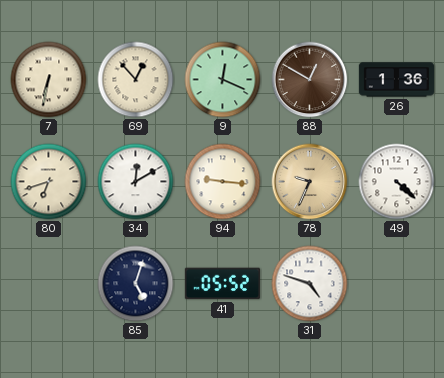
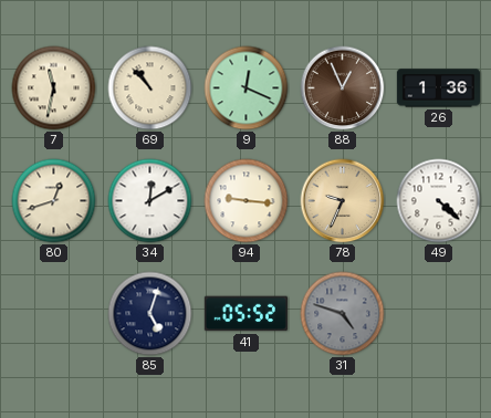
7: 6:32 -> 11:32 (54, 88)
69: 12:53 -> 10:53 (150, 88)
88: 12:50 -> 12:56 (343, 88)
80: 6:42 -> 12:42 (54, 201)
31 dial: white -> grey (343, 314)
